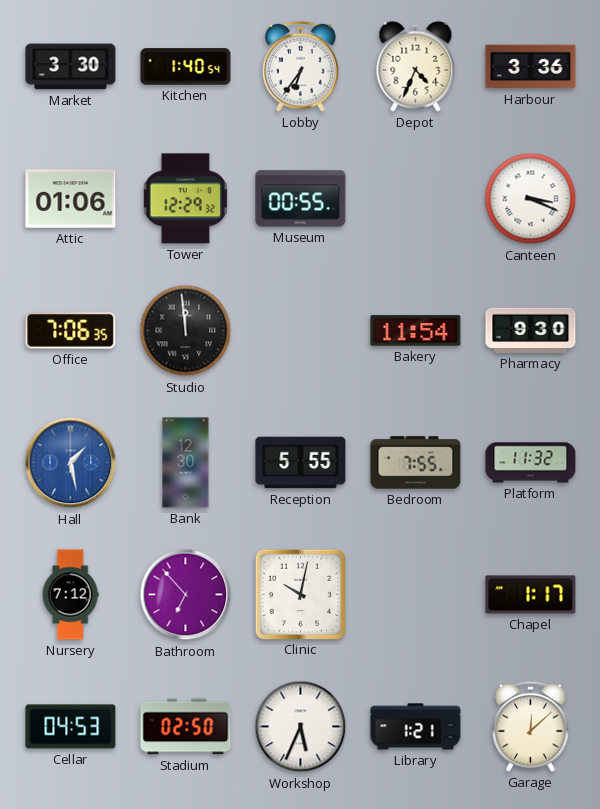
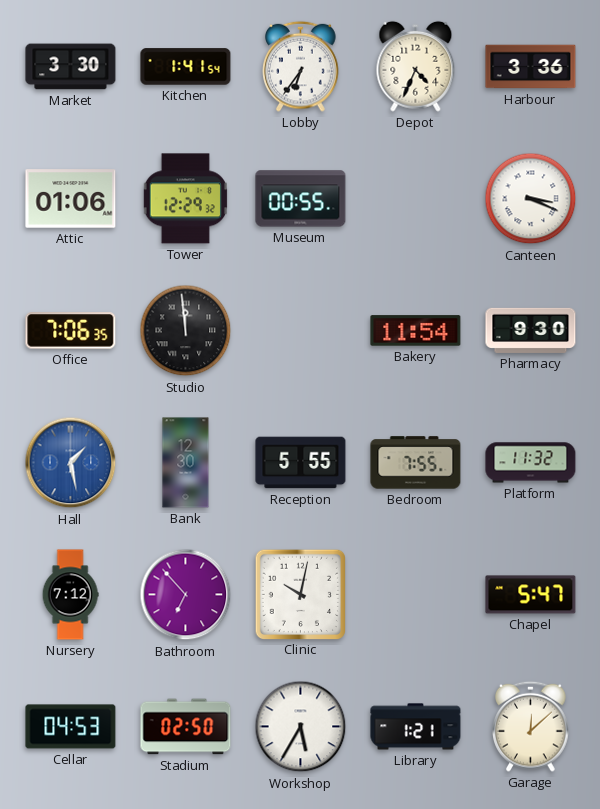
Kitchen: 1:40 -> 1:41 (186, 67)
Chapel: 1:17 -> 5:47 (531, 595)
Workshop: 5:34 -> 5:35 (301, 727)
